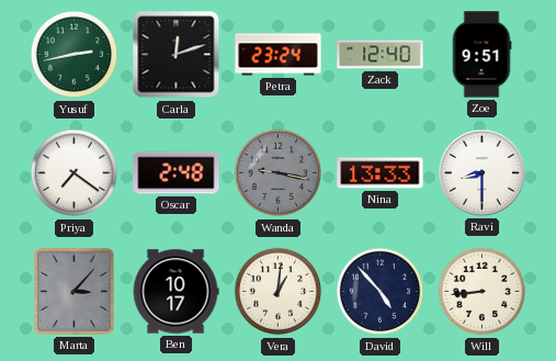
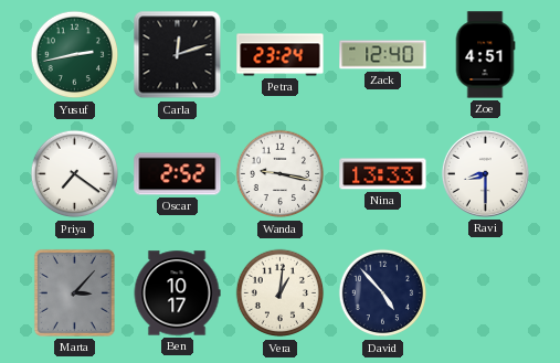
Zoe: 9:51 -> 4:51 (485, 55)
Oscar: 2:48 -> 2:52 (178, 174)
Wanda dial: grey -> white (281, 174)
Will: 8:44 -> none (483, 292)
